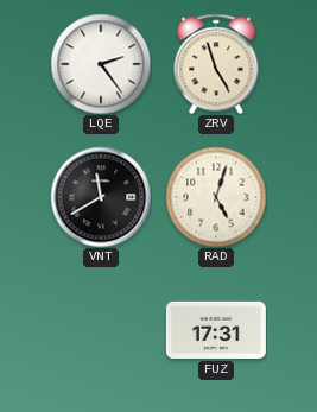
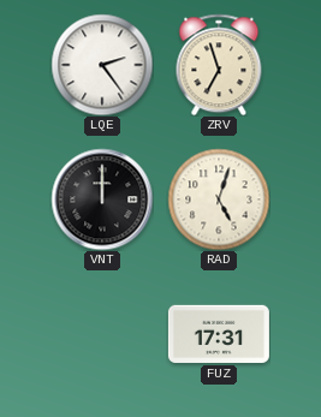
ZRV: 4:57 -> 6:57 (219, 65)
VNT: 11:40 -> 12:00 (102, 199)
